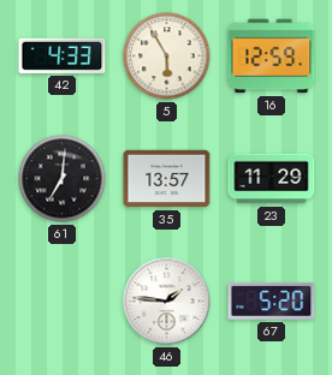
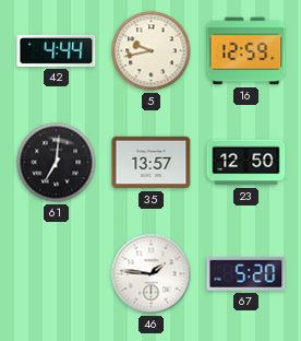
42: 4:33 -> 4:44 (57, 50)
5: 5:55 -> 9:43 (152, 51)
23: 11:29 -> 12:50 (246, 163)
